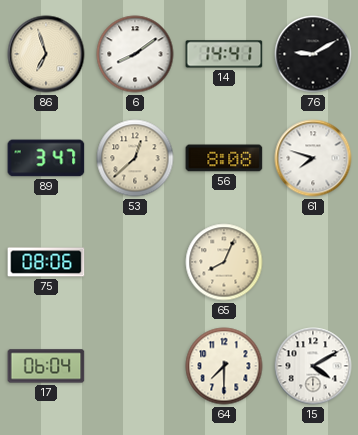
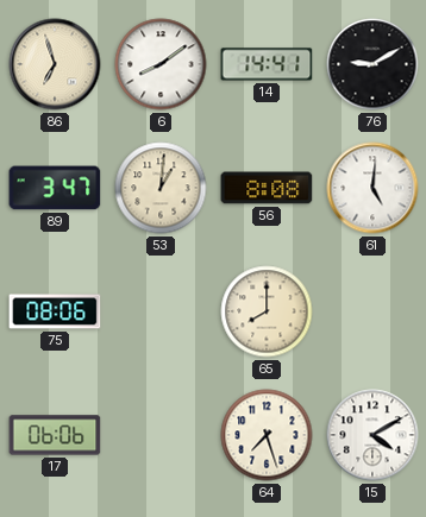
53: 12:38 -> 1:01 (161, 188)
61: 7:48 -> 5:01 (372, 188)
65: 8:04 -> 8:00 (267, 311)
17: 06:04 -> 06:06 (55, 435)
64: 7:30 -> 7:27 (267, 435)
